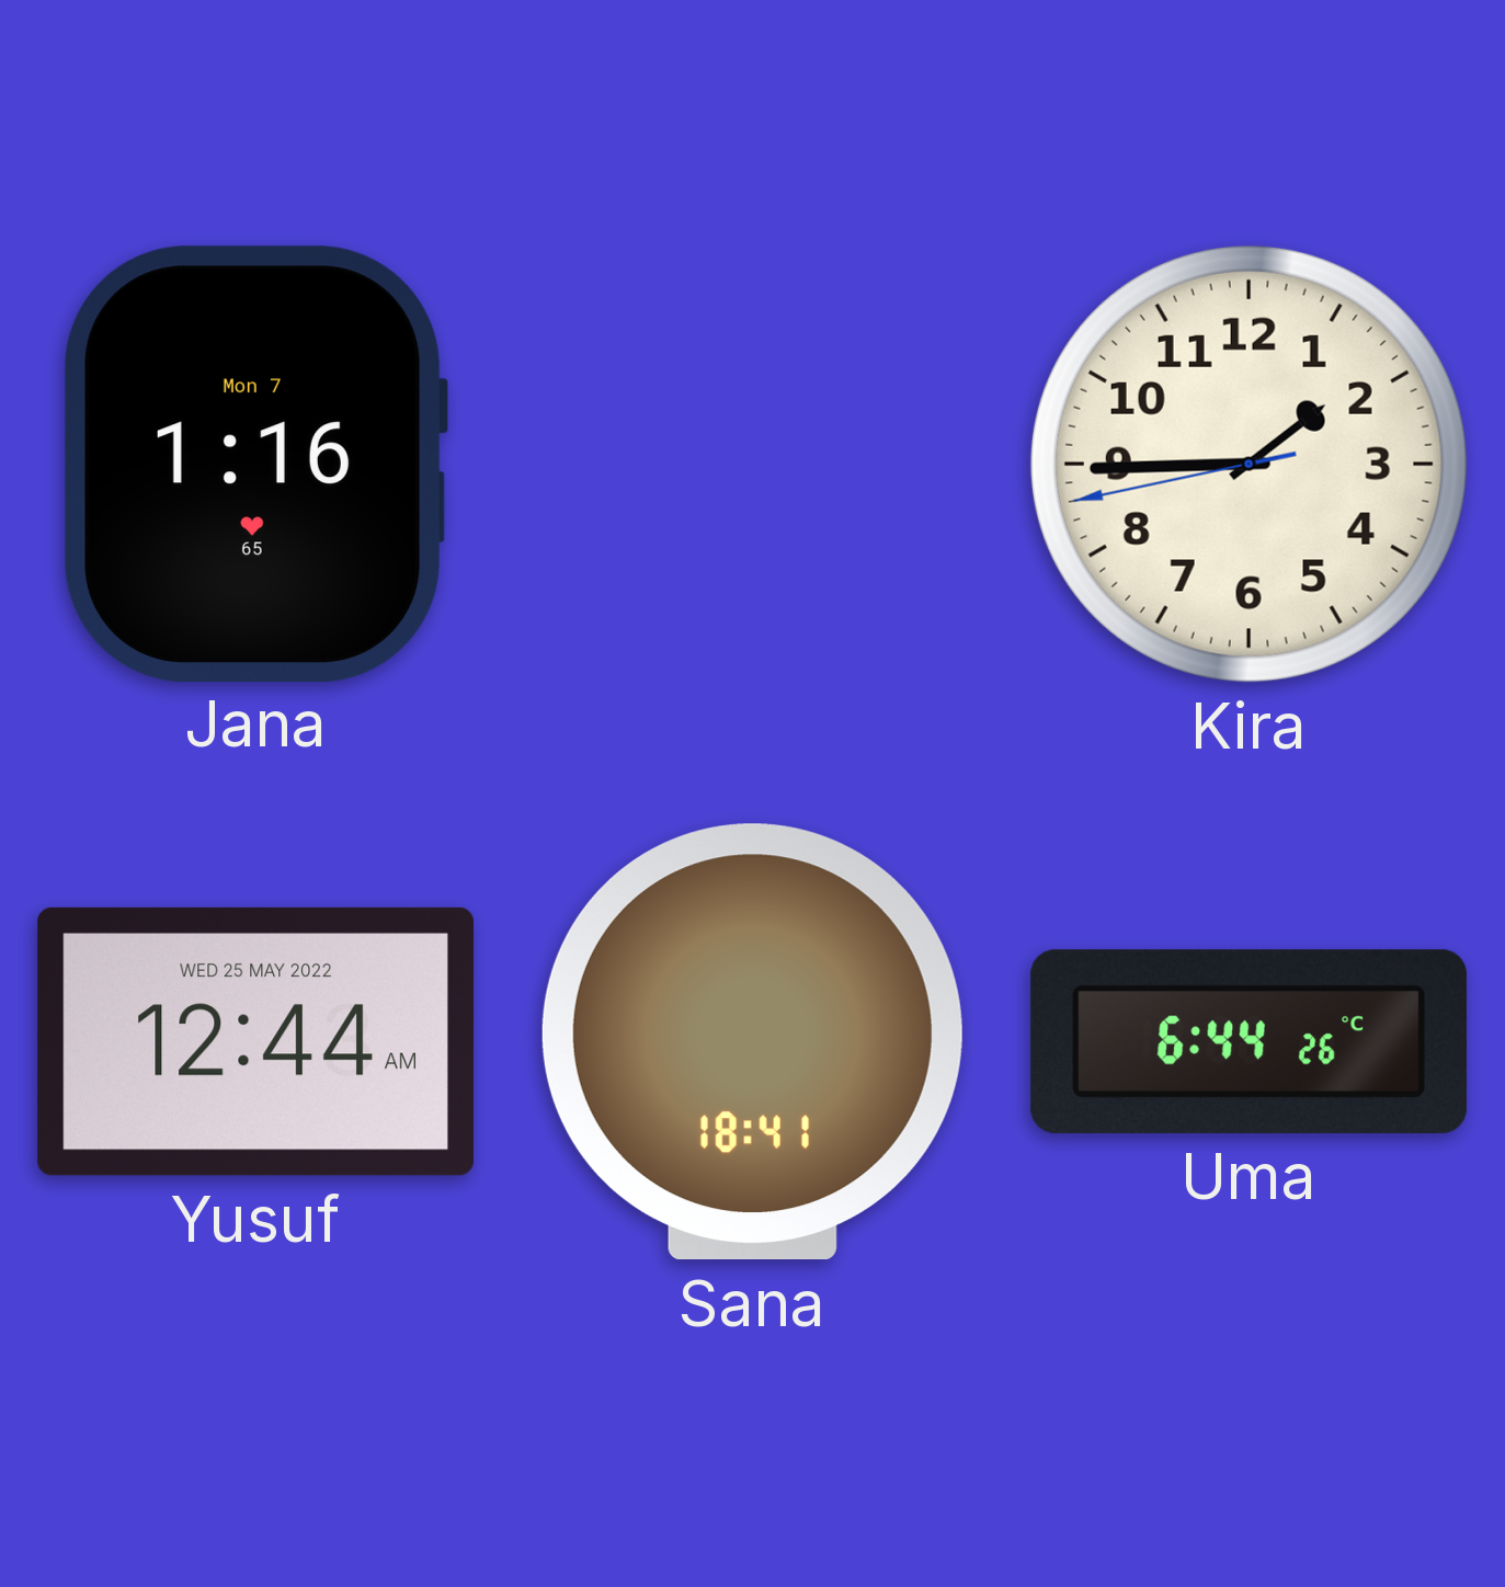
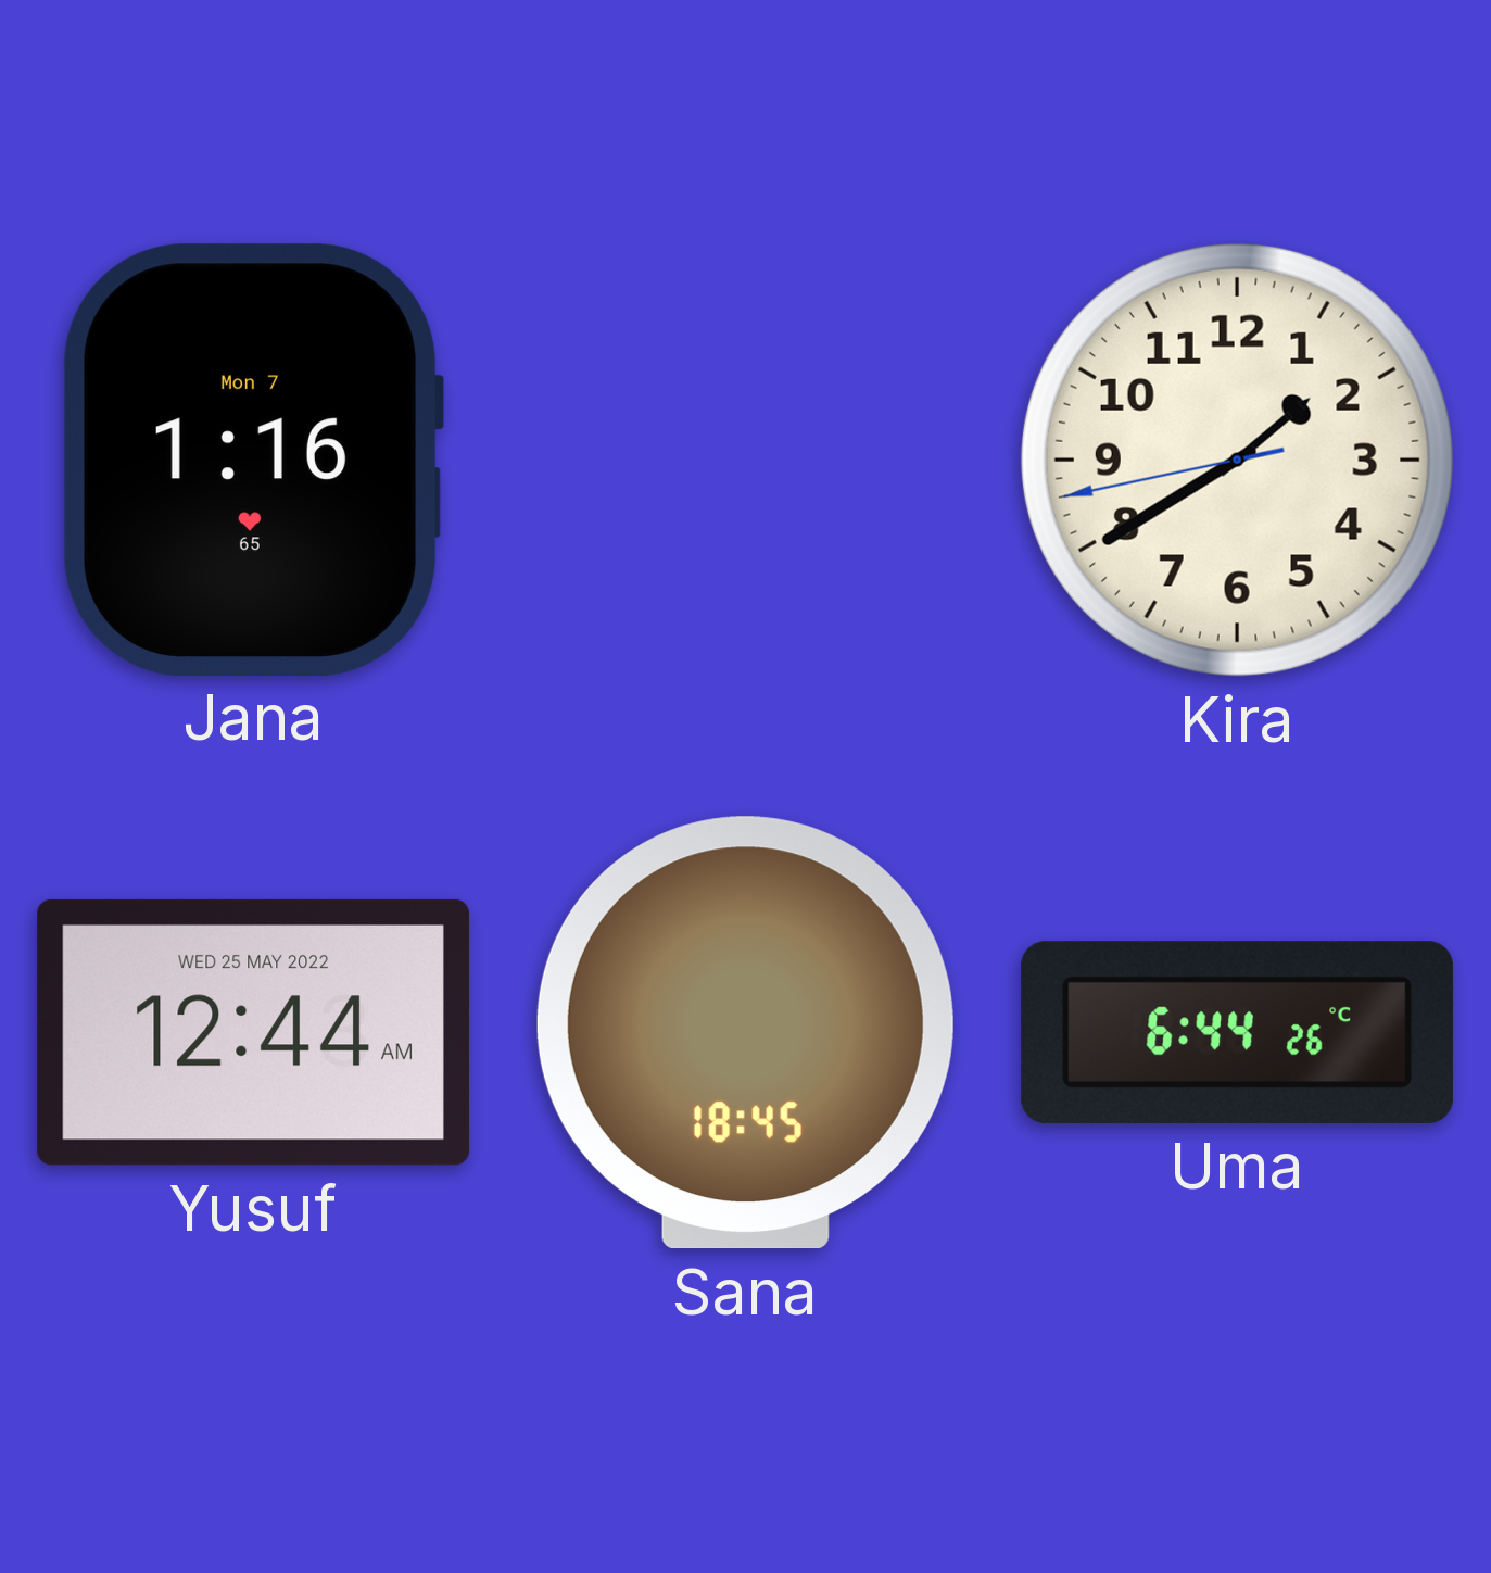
Kira: 1:44 -> 1:39 (1237, 460)
Sana: 18:41 -> 18:45 (745, 1033)
